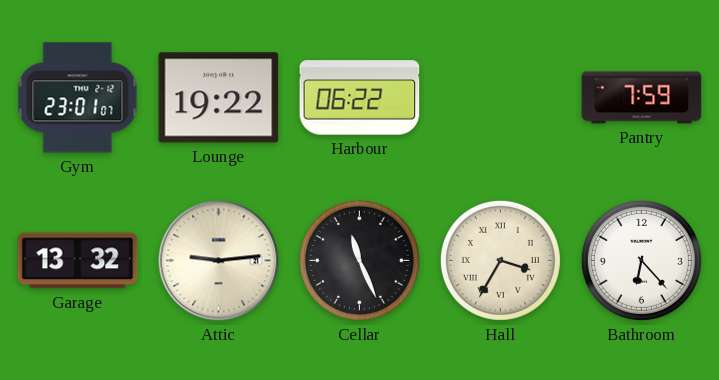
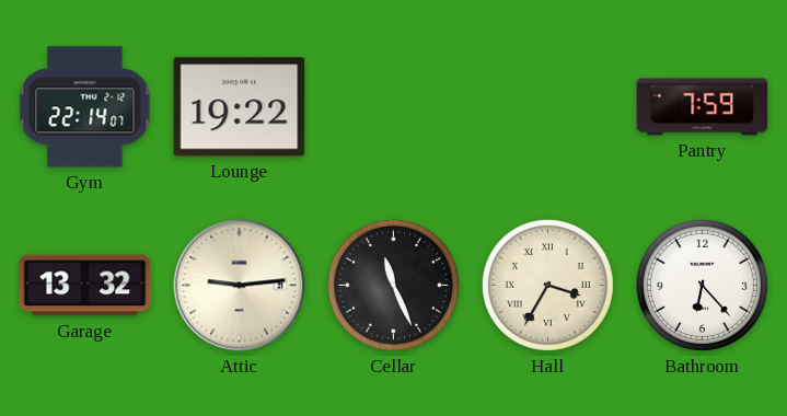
Gym: 23:01 -> 22:14 (85, 107)
Harbour: 06:22 -> none (360, 98)
